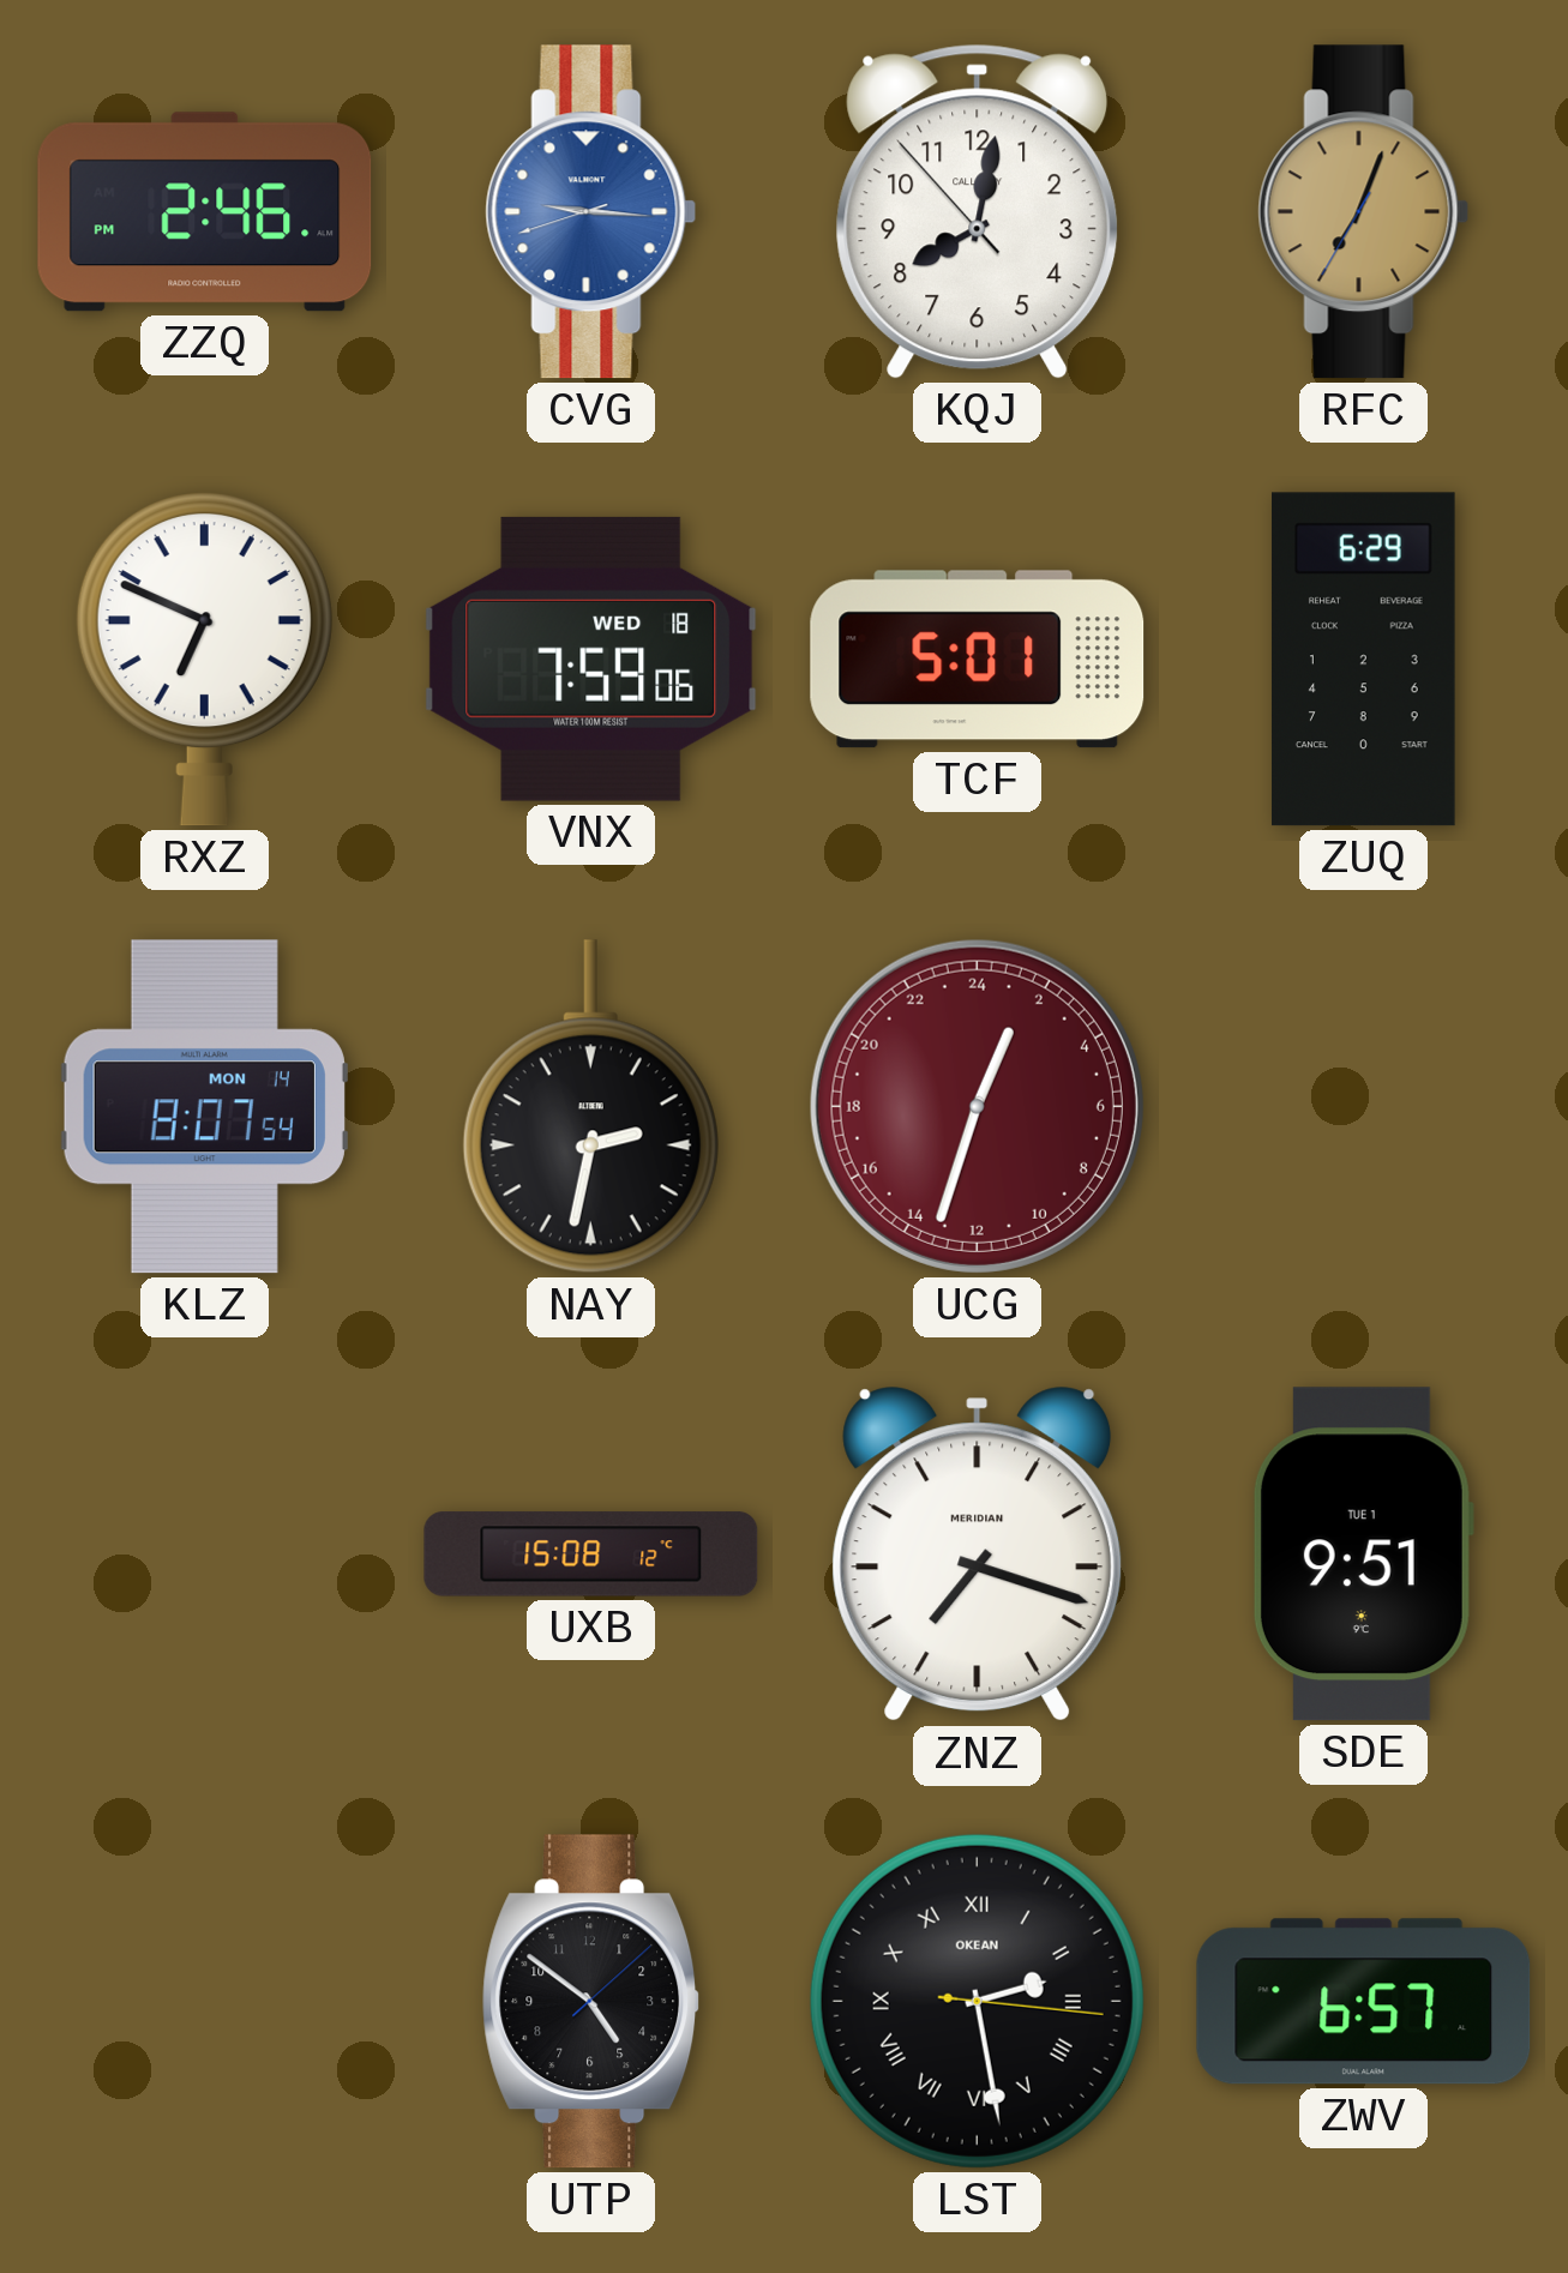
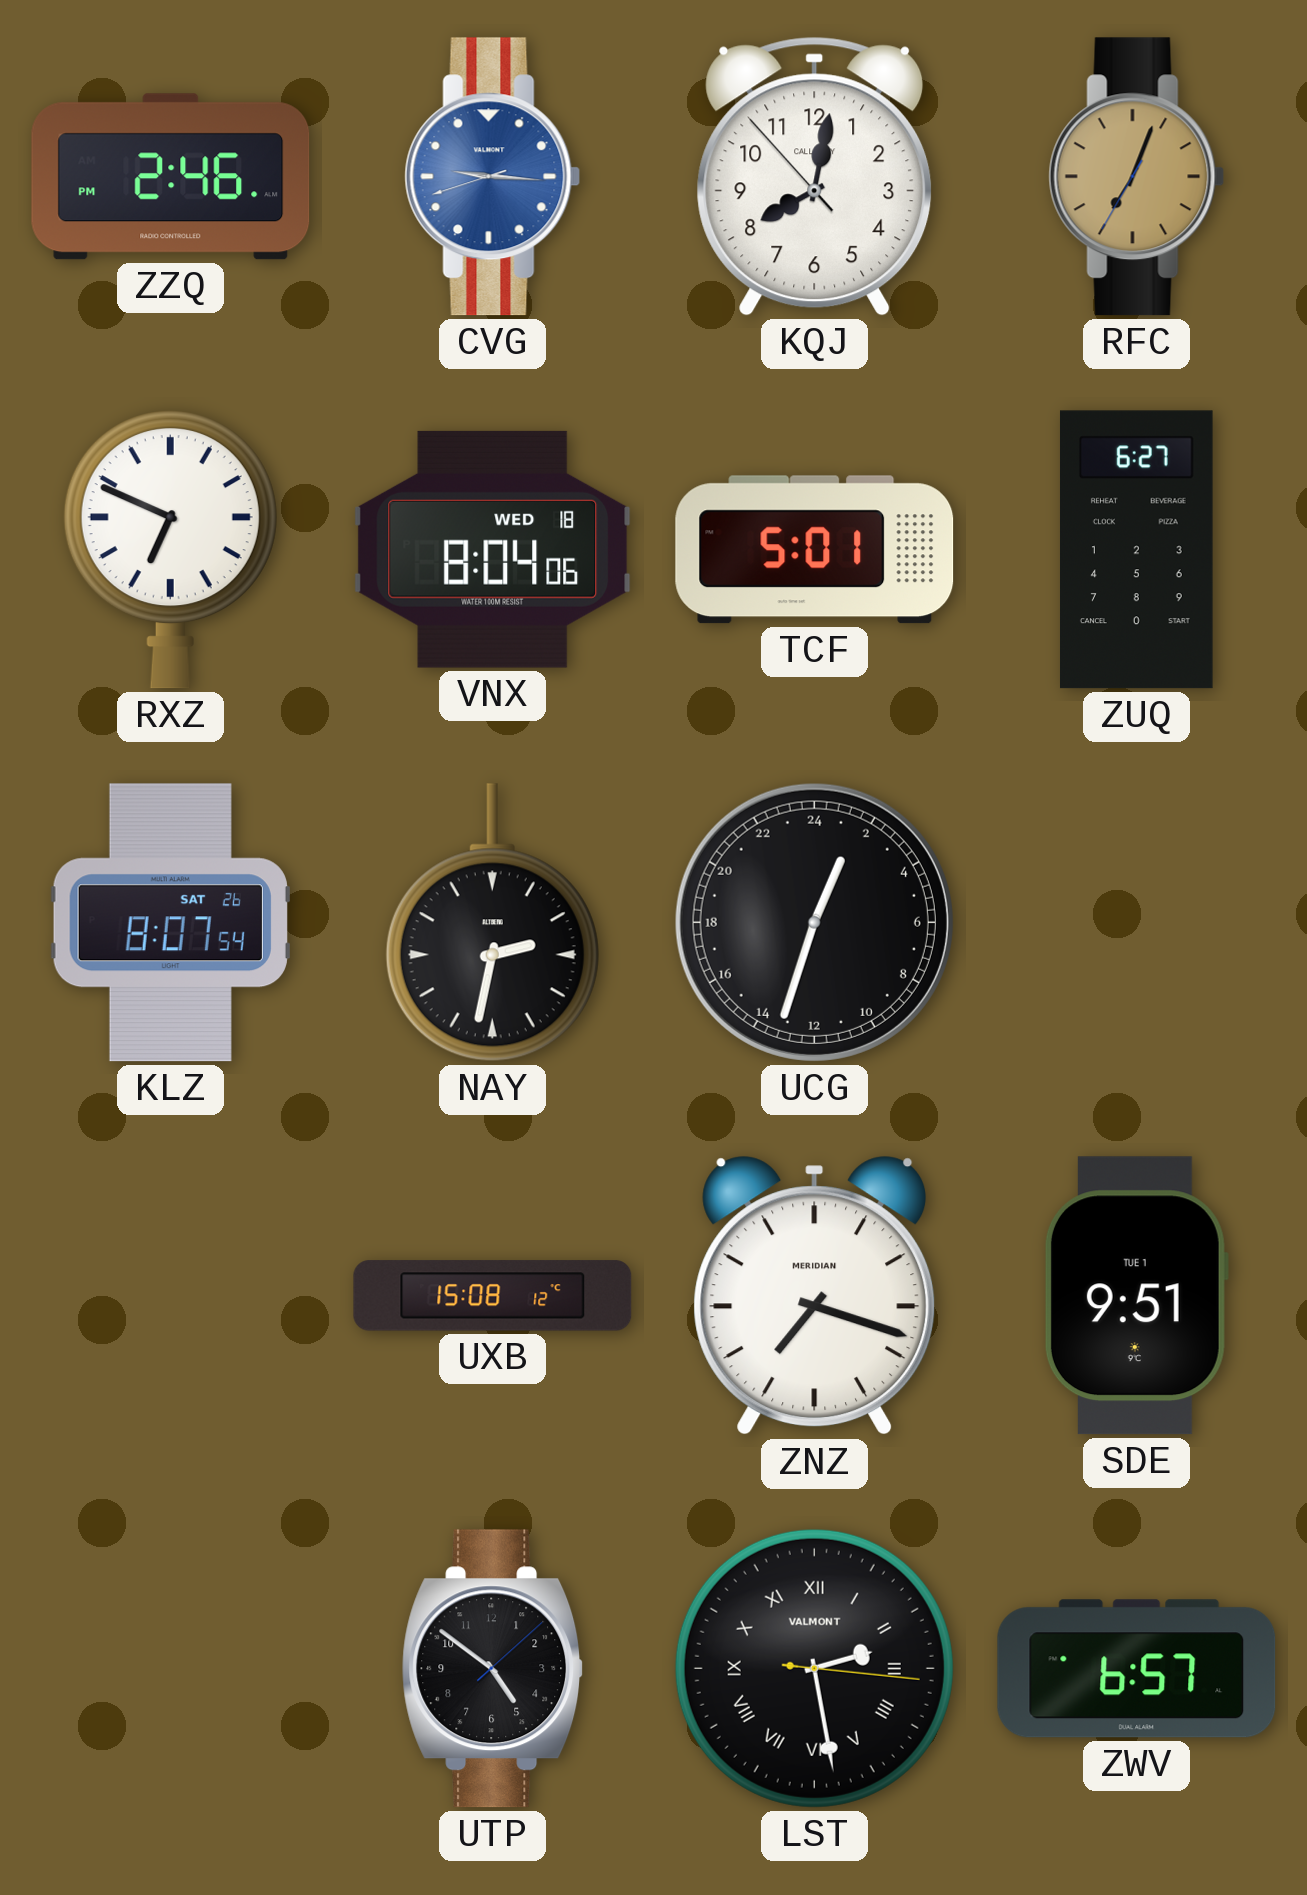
VNX: 7:59 -> 8:04 (493, 549)
ZUQ: 6:29 -> 6:27 (1136, 550)
KLZ date: MON 14 -> SAT 26 (170, 923)
UCG dial: burgundy -> black (814, 922)
LST brand: OKEAN -> VALMONT (814, 1668)
